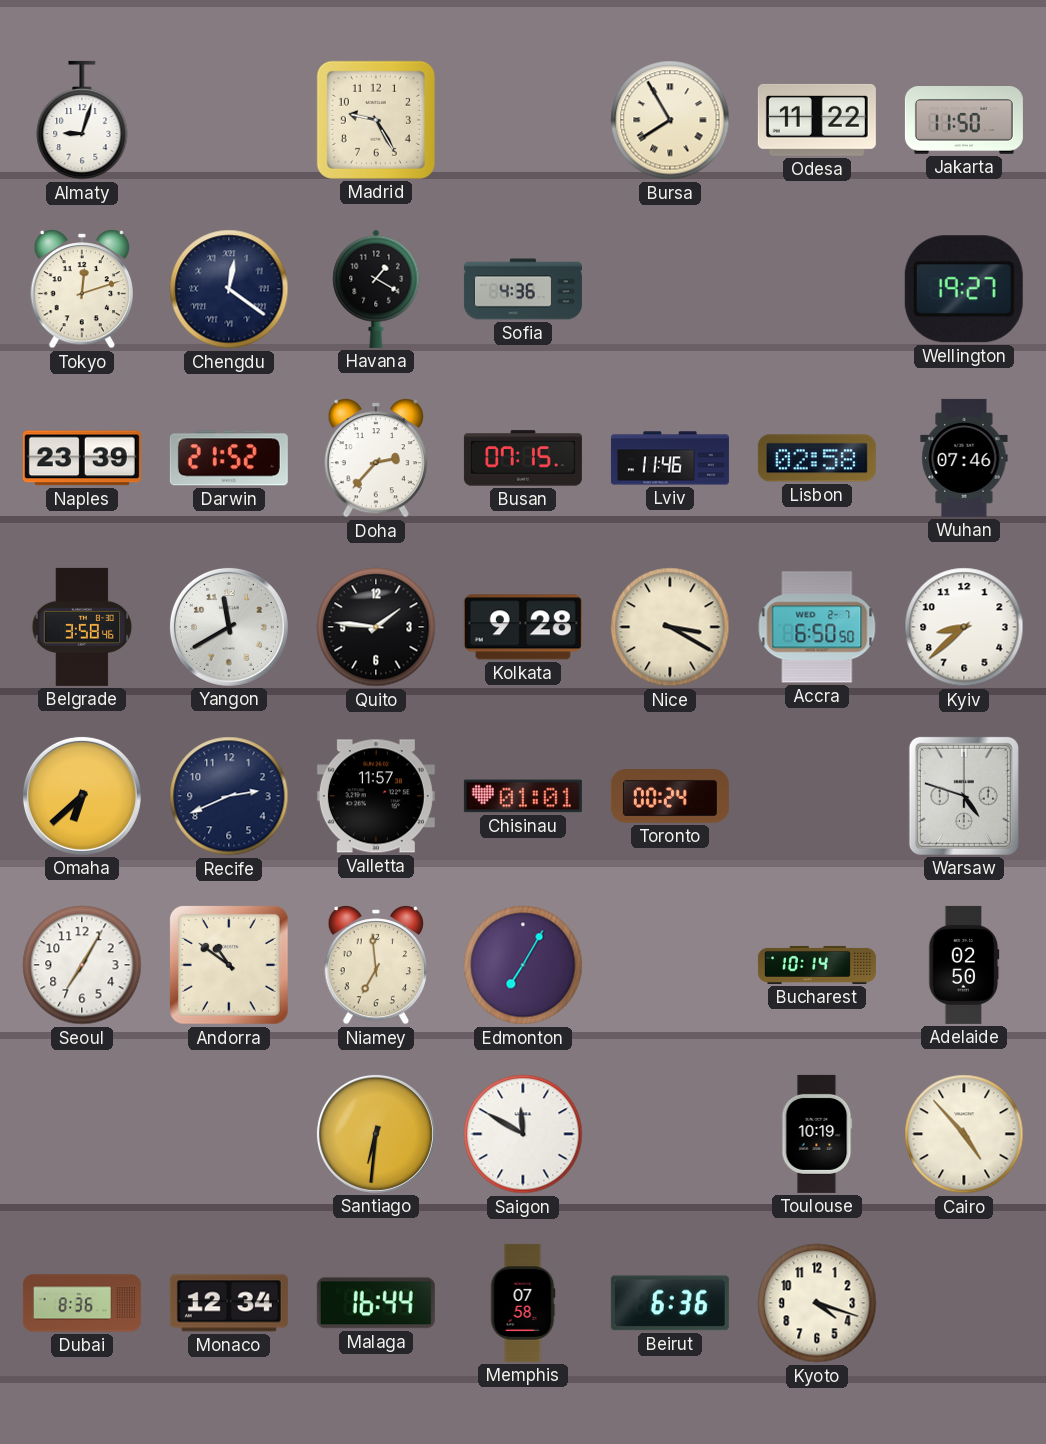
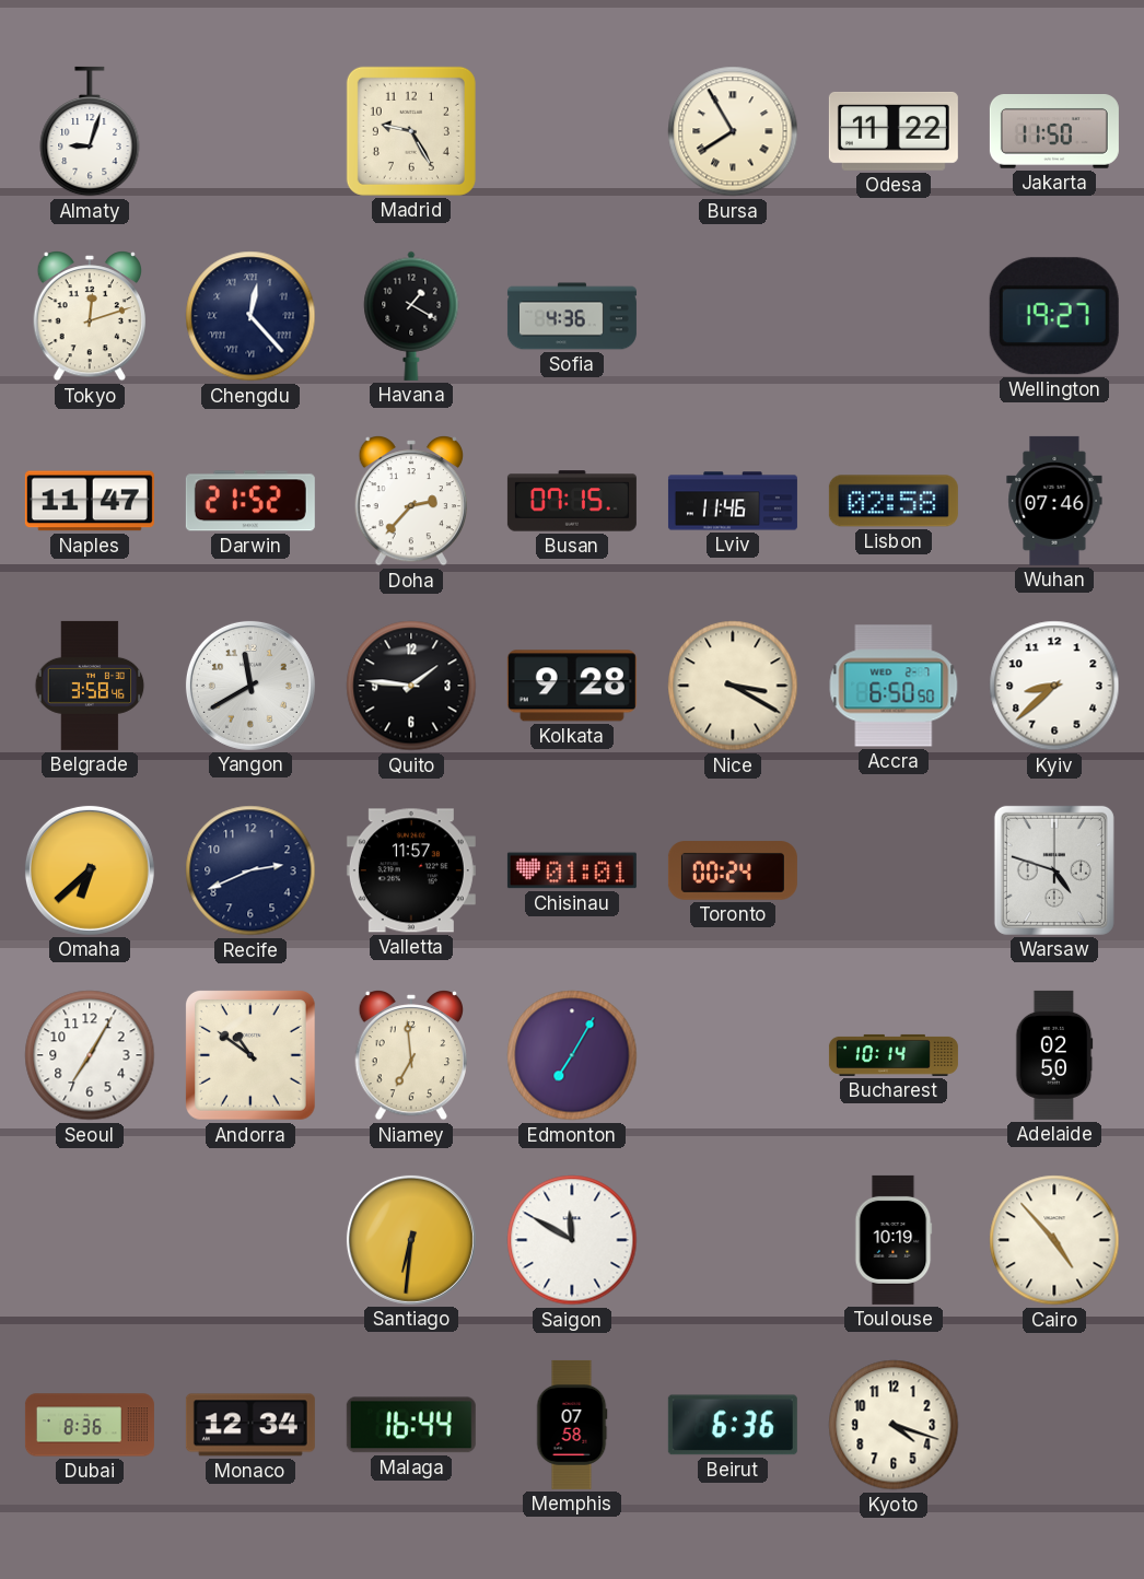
Chengdu: 12:21 -> 12:23 (250, 316)
Naples: 23:39 -> 11:47 (90, 501)
